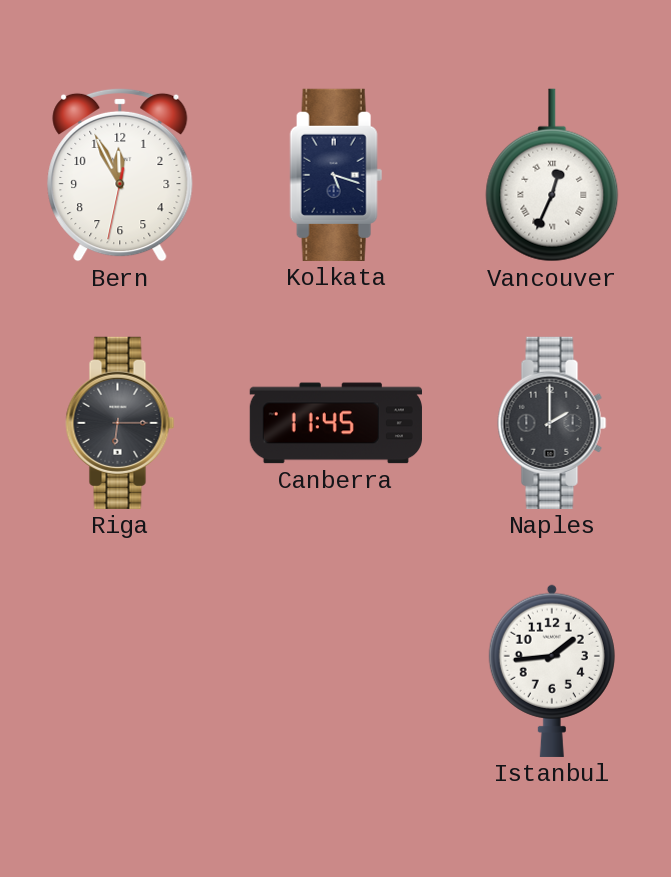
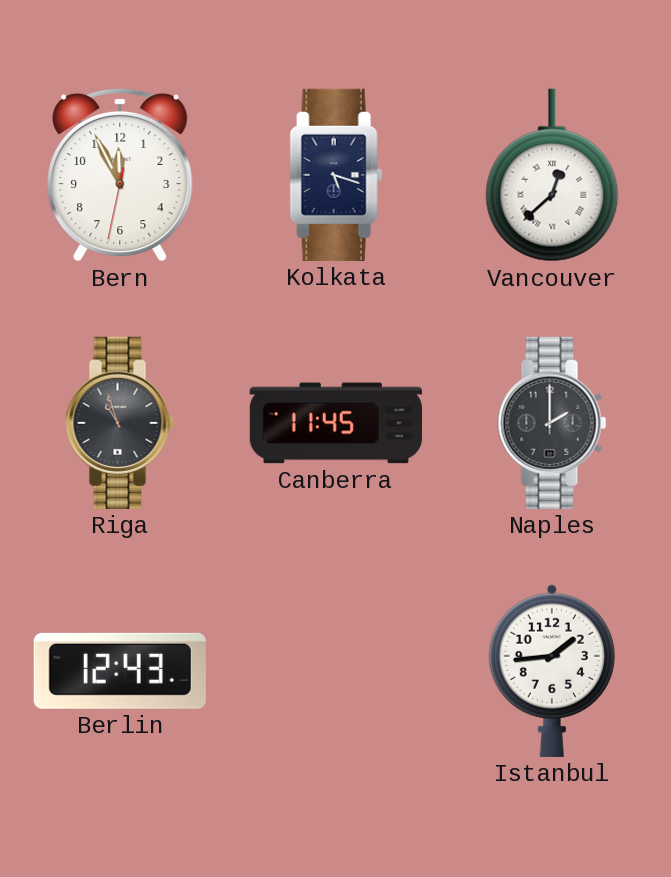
Vancouver: 12:34 -> 12:38 (552, 175)
Riga: 6:15 -> 10:57 (120, 423)
Berlin: none -> 12:43 (120, 671)
